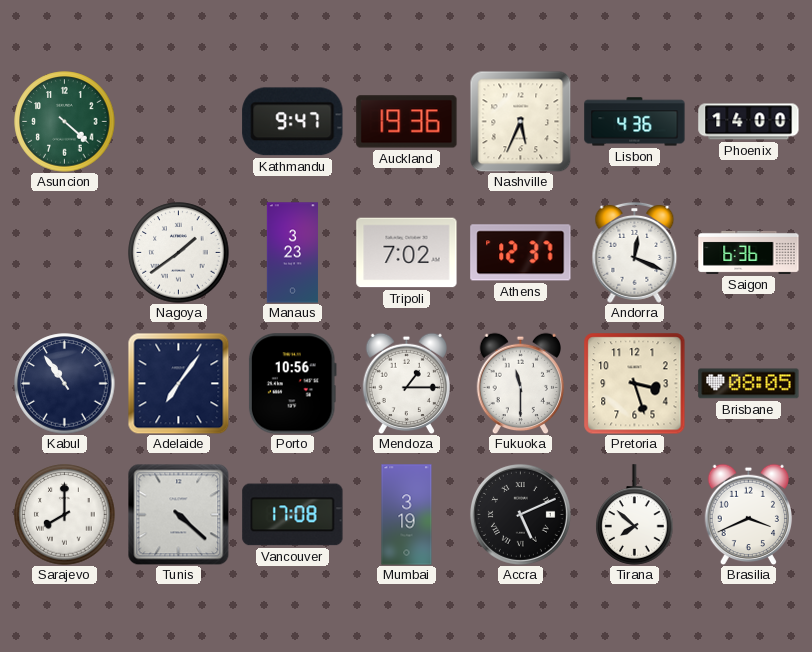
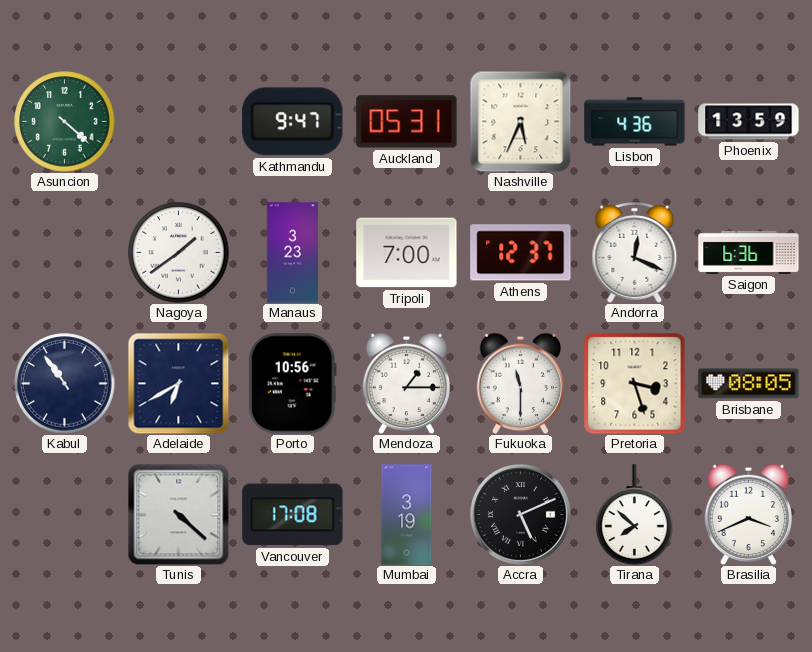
Auckland: 19:36 -> 05:31 (407, 122)
Phoenix: 14:00 -> 13:59 (749, 122)
Tripoli: 7:02 -> 7:00 (407, 253)
Adelaide: 7:06 -> 6:40 (178, 383)
Sarajevo: 8:00 -> none (65, 515)
